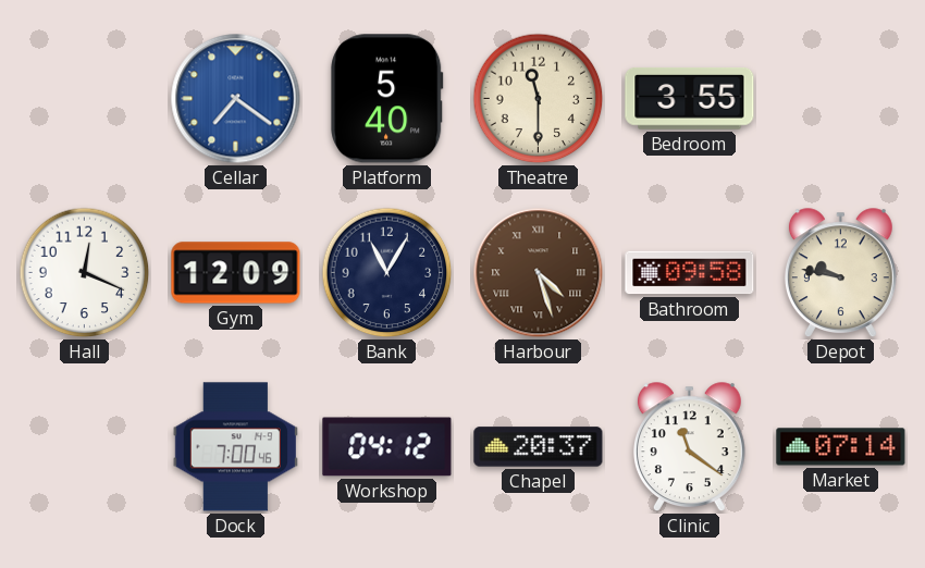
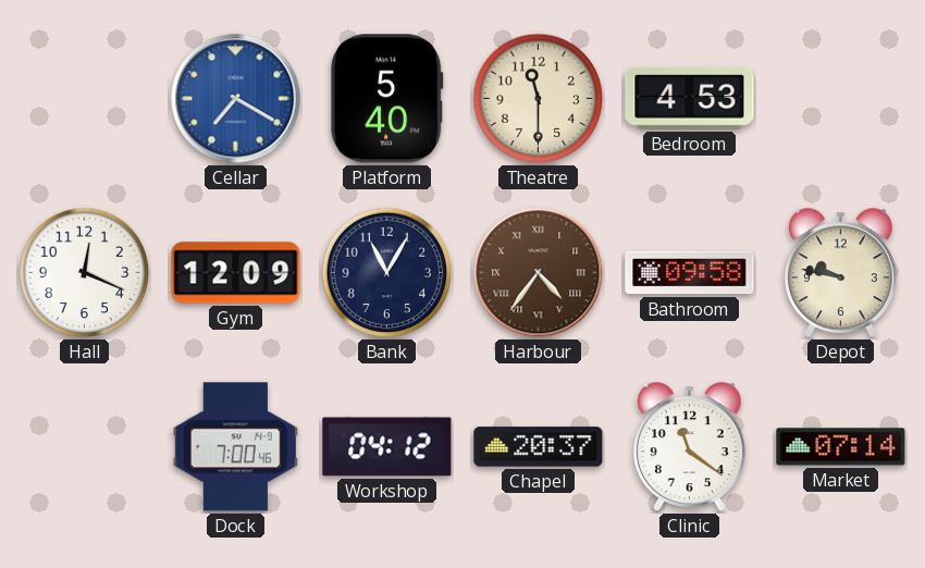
Cellar: 7:21 -> 7:20 (236, 99)
Bedroom: 3:55 -> 4:53 (690, 99)
Harbour: 4:27 -> 4:36 (539, 273)
